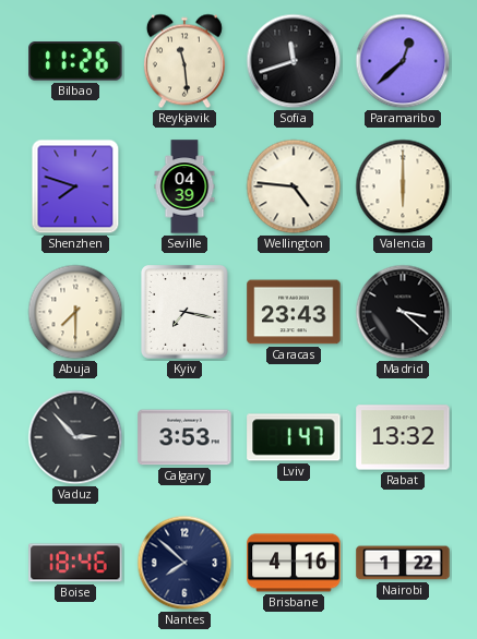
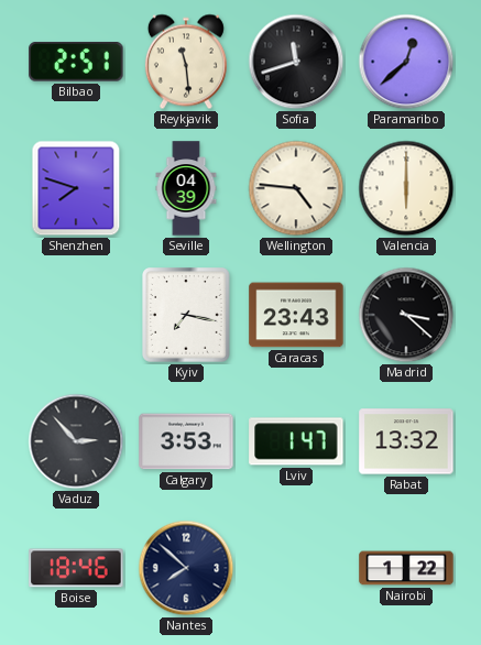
Bilbao: 11:26 -> 2:51 (76, 62)
Abuja: 7:30 -> none (75, 312)
Brisbane: 4:16 -> none (294, 563)
